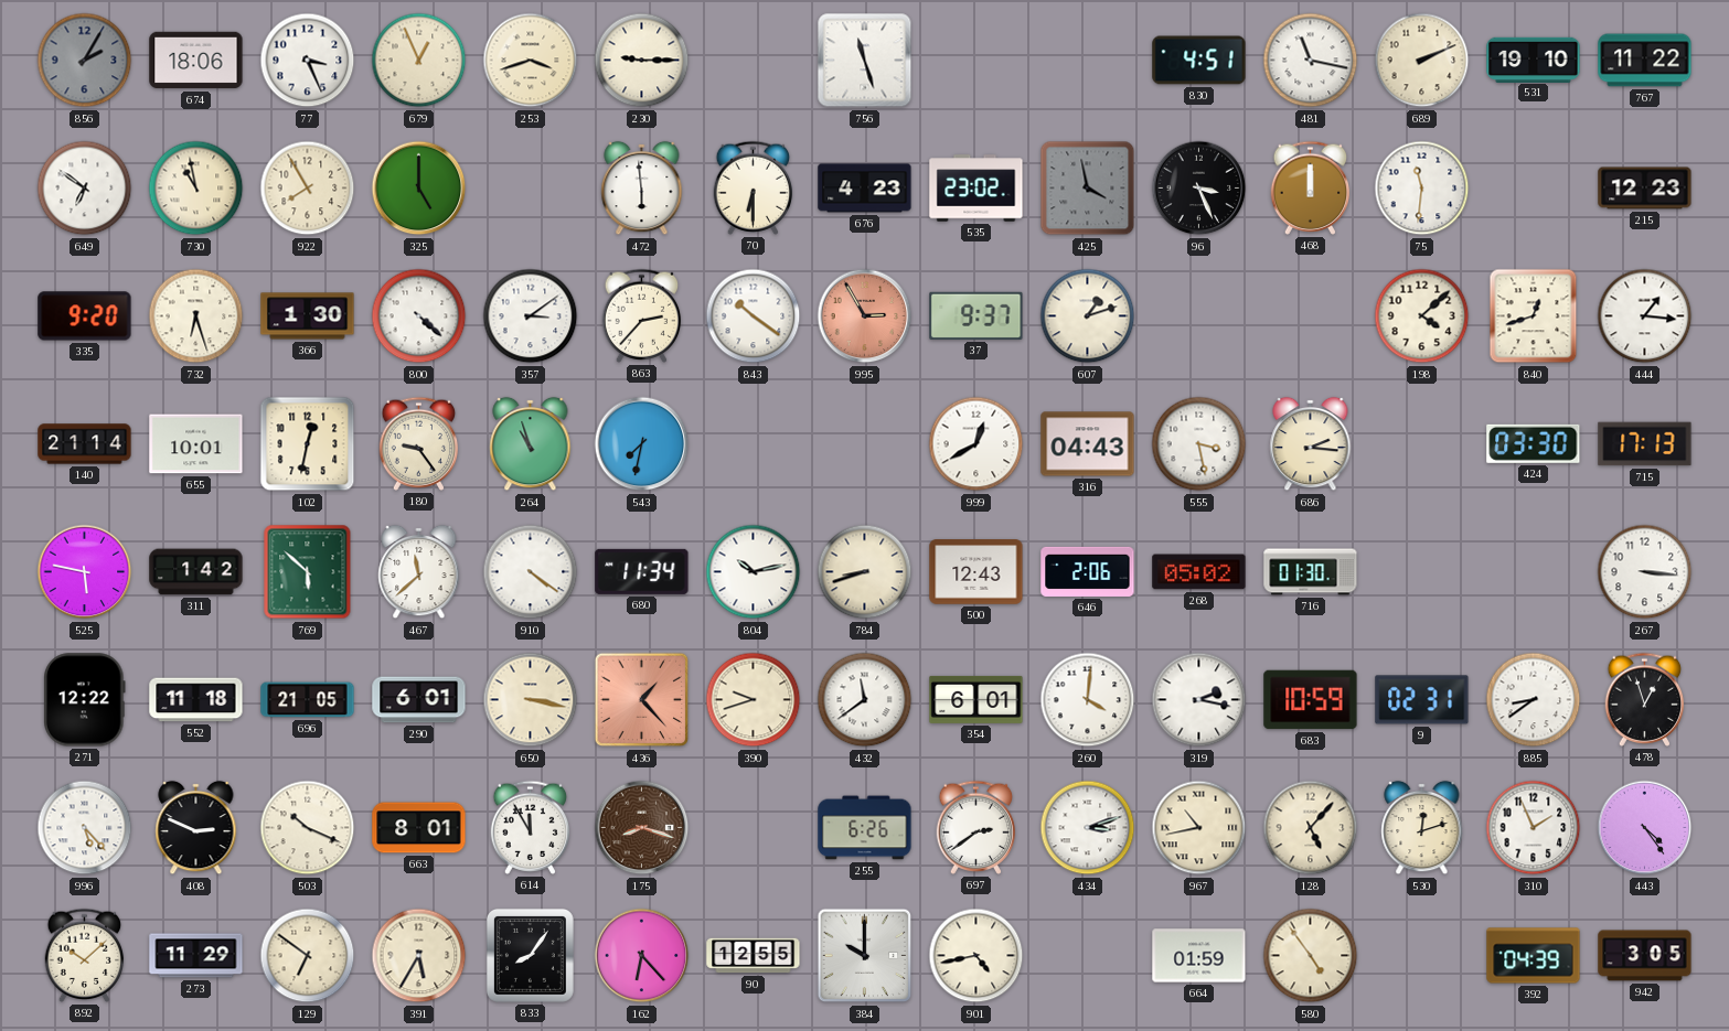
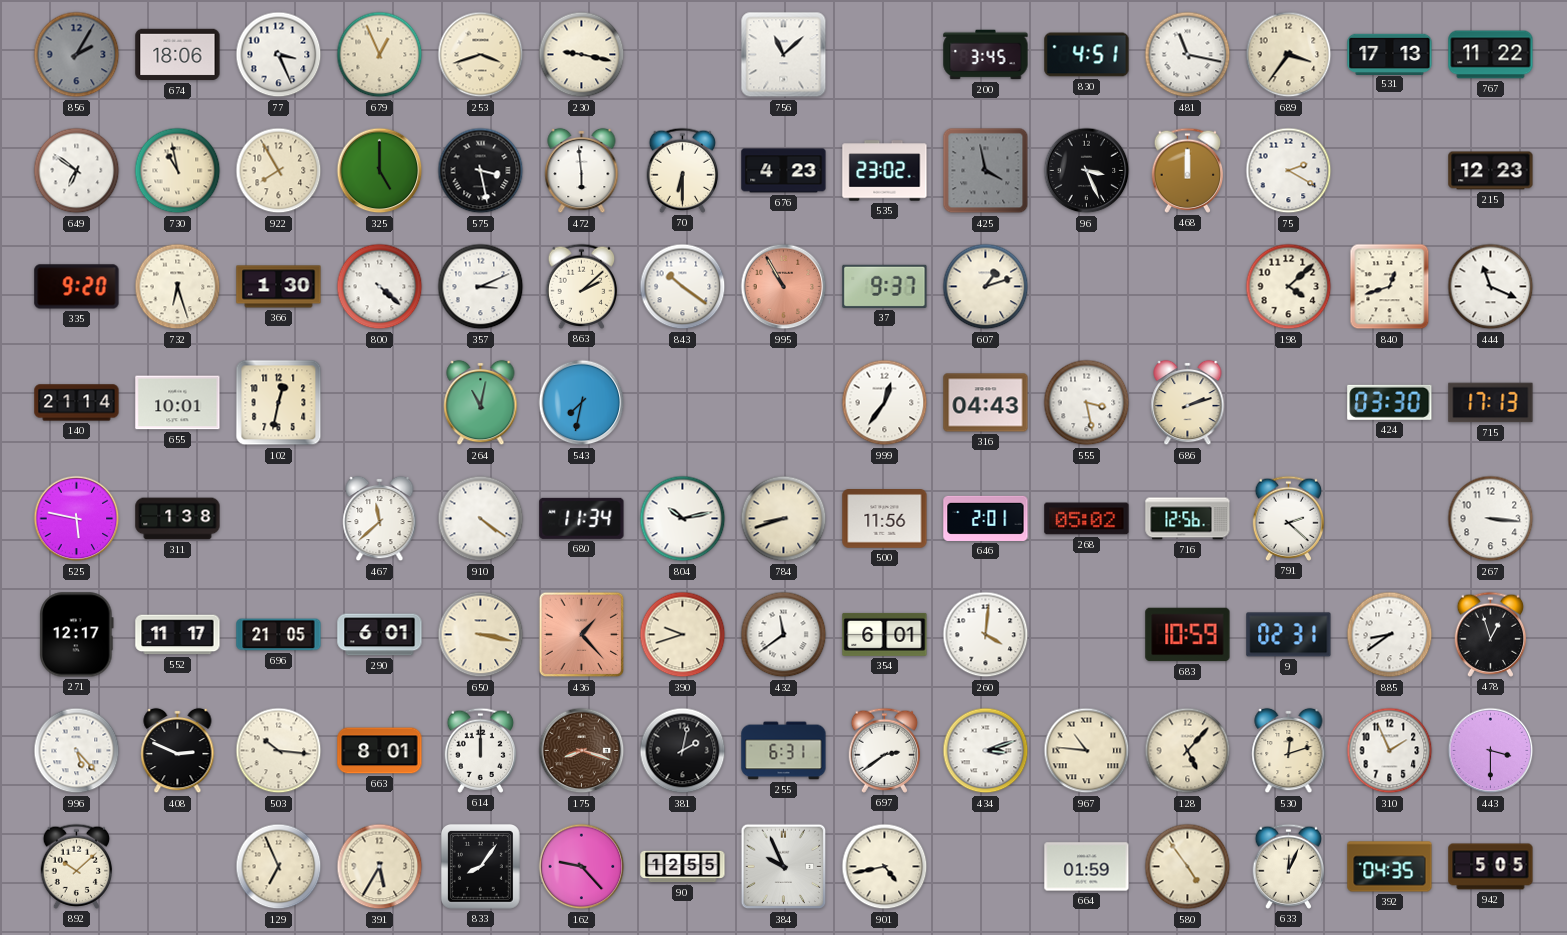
230: 9:15 -> 9:17 (582, 55)
756: 11:27 -> 11:08 (784, 55)
200: none -> 3:45 (986, 55)
689: 2:11 -> 3:36 (1289, 55)
531: 19:10 -> 17:13 (1390, 54)
575: none -> 3:28 (481, 171)
75: 11:31 -> 2:20 (1289, 171)
357: 3:09 -> 3:11 (481, 287)
863: 2:37 -> 2:08 (582, 286)
995: 2:55 -> 10:55 (784, 287)
444: 1:16 -> 11:19 (1491, 287)
180: 9:24 -> none (419, 443)
264: 10:57 -> 11:02 (481, 403)
999: 12:40 -> 12:36 (885, 403)
686: 2:16 -> 2:12 (1188, 403)
311: 1:42 -> 1:38 (178, 519)
769: 5:52 -> none (308, 572)
500: 12:43 -> 11:56 (885, 519)
646: 2:06 -> 2:01 (986, 518)
716: 01:30 -> 12:56 (1188, 519)
791: none -> 2:22 (1289, 518)
271: 12:22 -> 12:17 (77, 635)
552: 11:18 -> 11:17 (178, 635)
319: 2:17 -> none (1199, 700)
503: 10:19 -> 10:16 (279, 751)
614: 11:55 -> 12:00 (481, 750)
381: none -> 2:02 (683, 751)
255: 6:26 -> 6:31 (784, 751)
967: 10:43 -> 10:46 (1087, 751)
443: 4:24 -> 3:30 (1491, 751)
273: 11:29 -> none (196, 956)
129: 6:51 -> 6:56 (279, 867)
162: 6:23 -> 9:23 (582, 867)
384: 10:00 -> 9:56 (784, 867)
633: none -> 12:04 (1289, 866)
392: 04:39 -> 04:35 (1390, 867)
942: 3:05 -> 5:05 (1491, 867)
